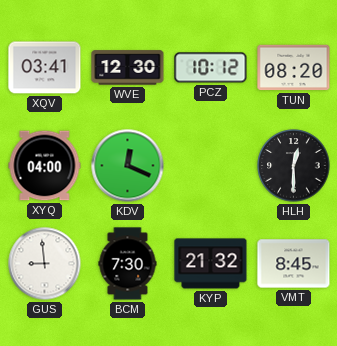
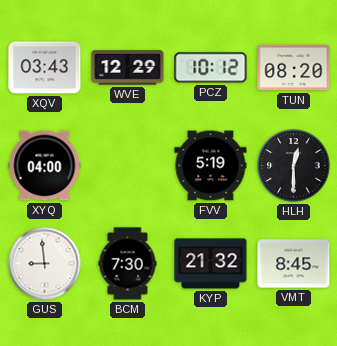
XQV: 03:41 -> 03:43 (45, 68)
WVE: 12:30 -> 12:29 (128, 68)
KDV: 12:19 -> none (128, 166)
FVV: none -> 5:19 (211, 166)
